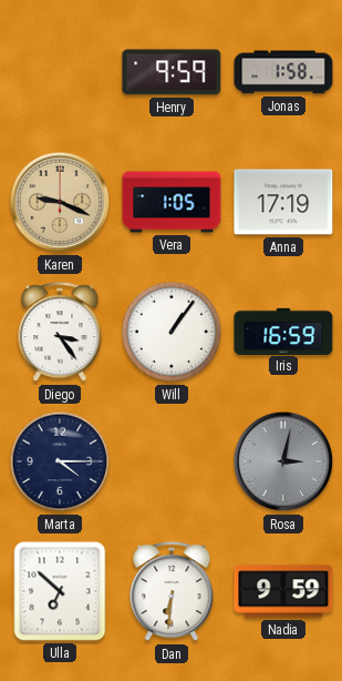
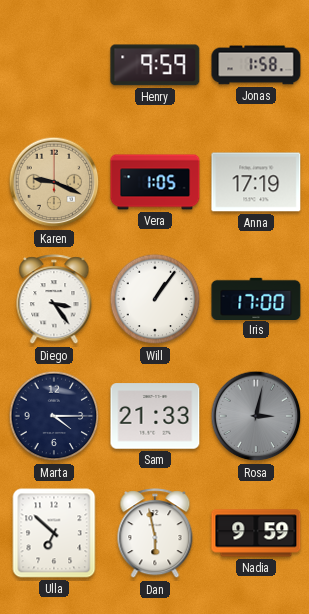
Iris: 16:59 -> 17:00 (256, 298)
Sam: none -> 21:33 (155, 416)
Dan: 6:31 -> 5:58 (155, 534)
